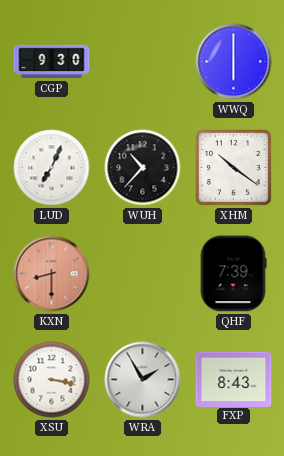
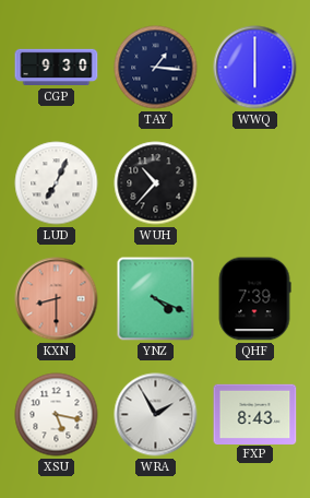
TAY: none -> 1:16 (156, 68)
XHM: 10:21 -> none (233, 167)
YNZ: none -> 4:19 (156, 299)
XSU: 3:17 -> 5:17 (57, 415)
